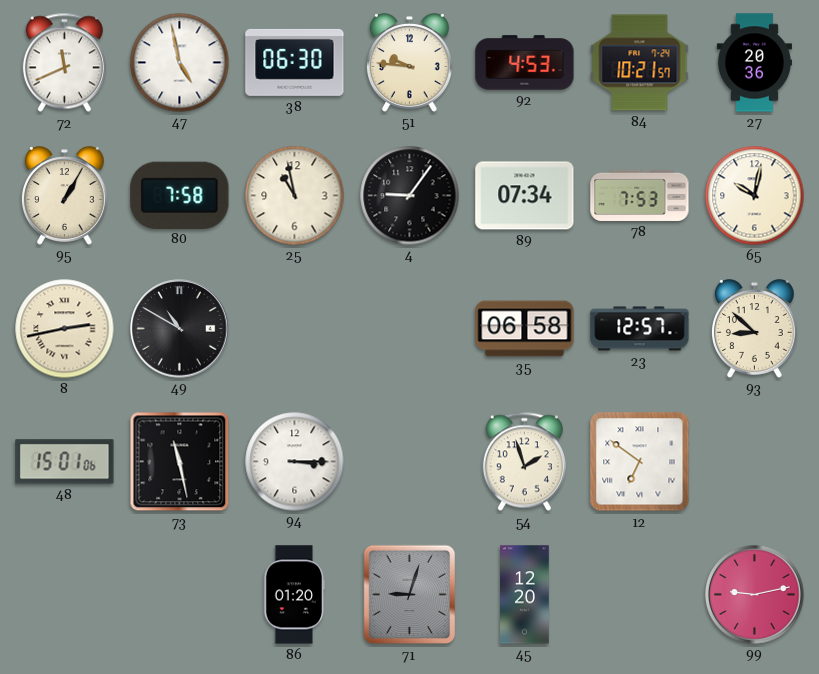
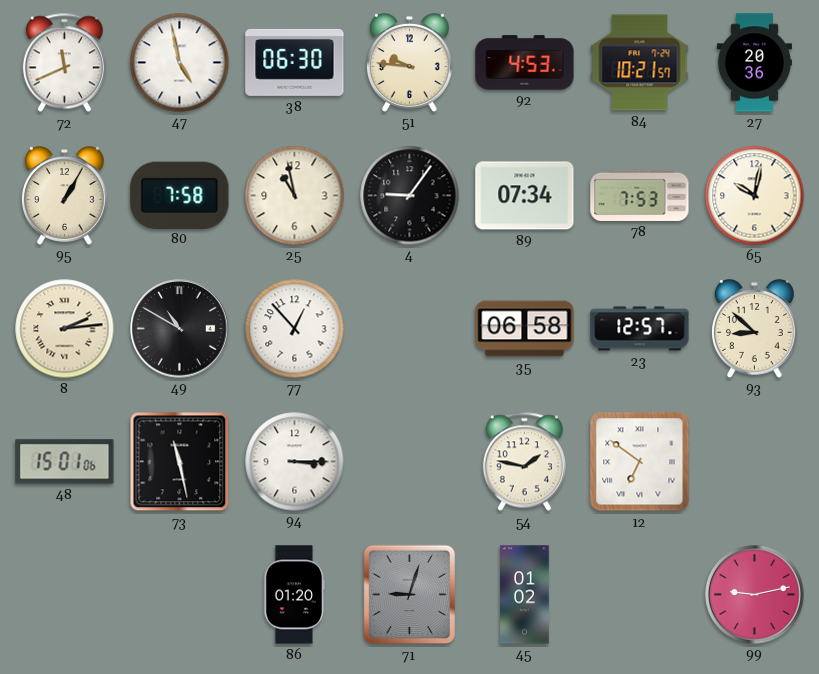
8: 2:43 -> 2:14 (65, 329)
77: none -> 12:53 (295, 329)
54: 1:57 -> 1:47 (524, 462)
45: 12:20 -> 01:02 (525, 595)
